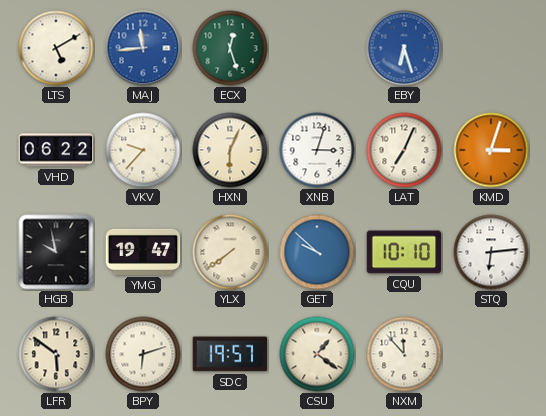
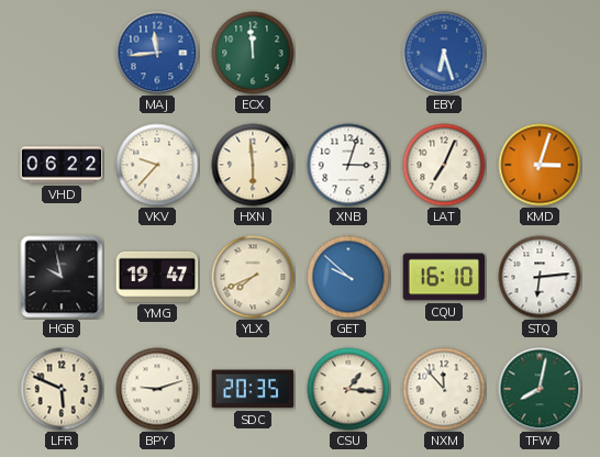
LTS: 5:10 -> none (56, 48)
ECX: 12:27 -> 11:59 (253, 53)
HXN: 6:04 -> 5:59 (253, 165)
YLX: 7:39 -> 7:41 (253, 277)
CQU: 10:10 -> 16:10 (444, 277)
LFR: 5:51 -> 5:49 (62, 389)
BPY: 6:12 -> 9:12 (157, 389)
SDC: 19:57 -> 20:35 (253, 389)
CSU: 1:21 -> 1:16 (348, 389)
TFW: none -> 8:02 (540, 389)
